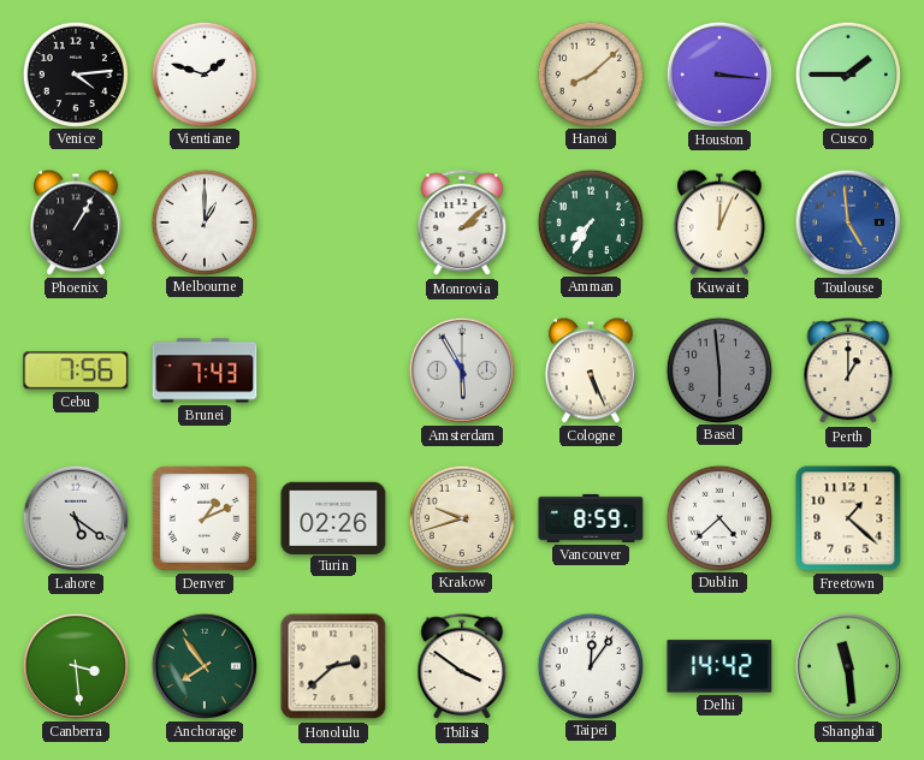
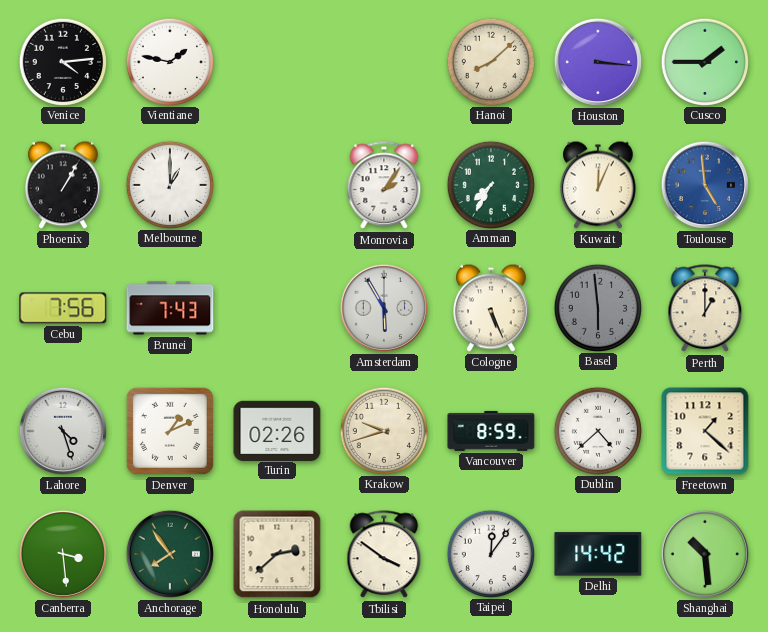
Vientiane: 1:48 -> 1:47 (169, 61)
Monrovia: 2:08 -> 2:06 (384, 186)
Lahore: 5:21 -> 4:27 (63, 431)
Shanghai: 11:29 -> 10:29 (705, 554)
